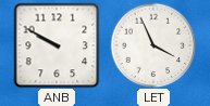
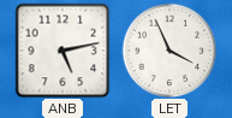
ANB: 9:50 -> 5:13 (63, 51)
